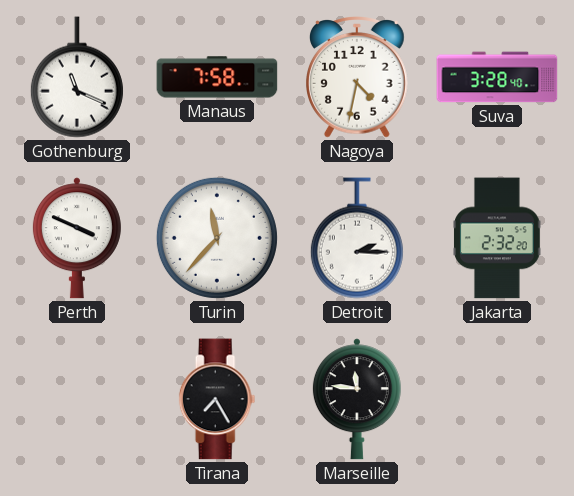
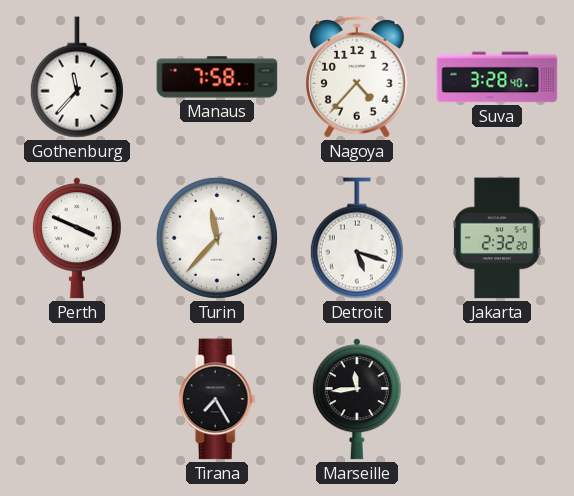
Gothenburg: 11:19 -> 11:37 (77, 77)
Nagoya: 4:32 -> 4:37 (358, 77)
Detroit: 2:15 -> 5:18 (357, 238)
Marseille: 11:46 -> 11:44 (357, 399)
